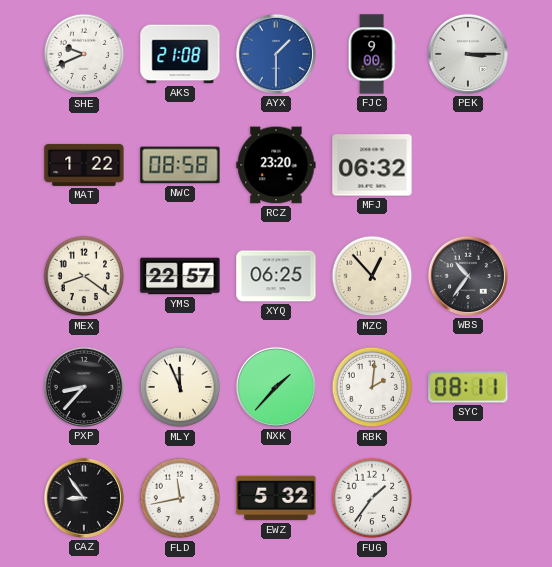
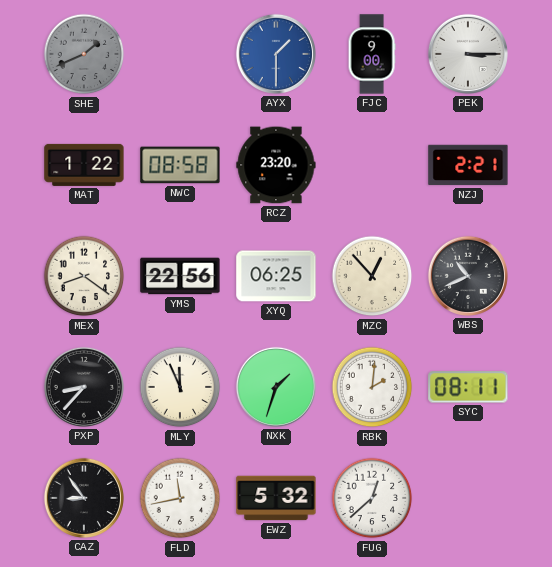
SHE: 9:41 -> 1:41 (84, 54)
SHE dial: white -> grey (84, 54)
AKS: 21:08 -> none (180, 54)
MFJ: 06:32 -> none (372, 165)
NZJ: none -> 2:21 (468, 165)
YMS: 22:57 -> 22:56 (180, 276)
WBS: 10:36 -> 10:41 (468, 276)
NXK: 1:37 -> 1:33 (276, 387)
FUG: 1:36 -> 12:38 (372, 498)
